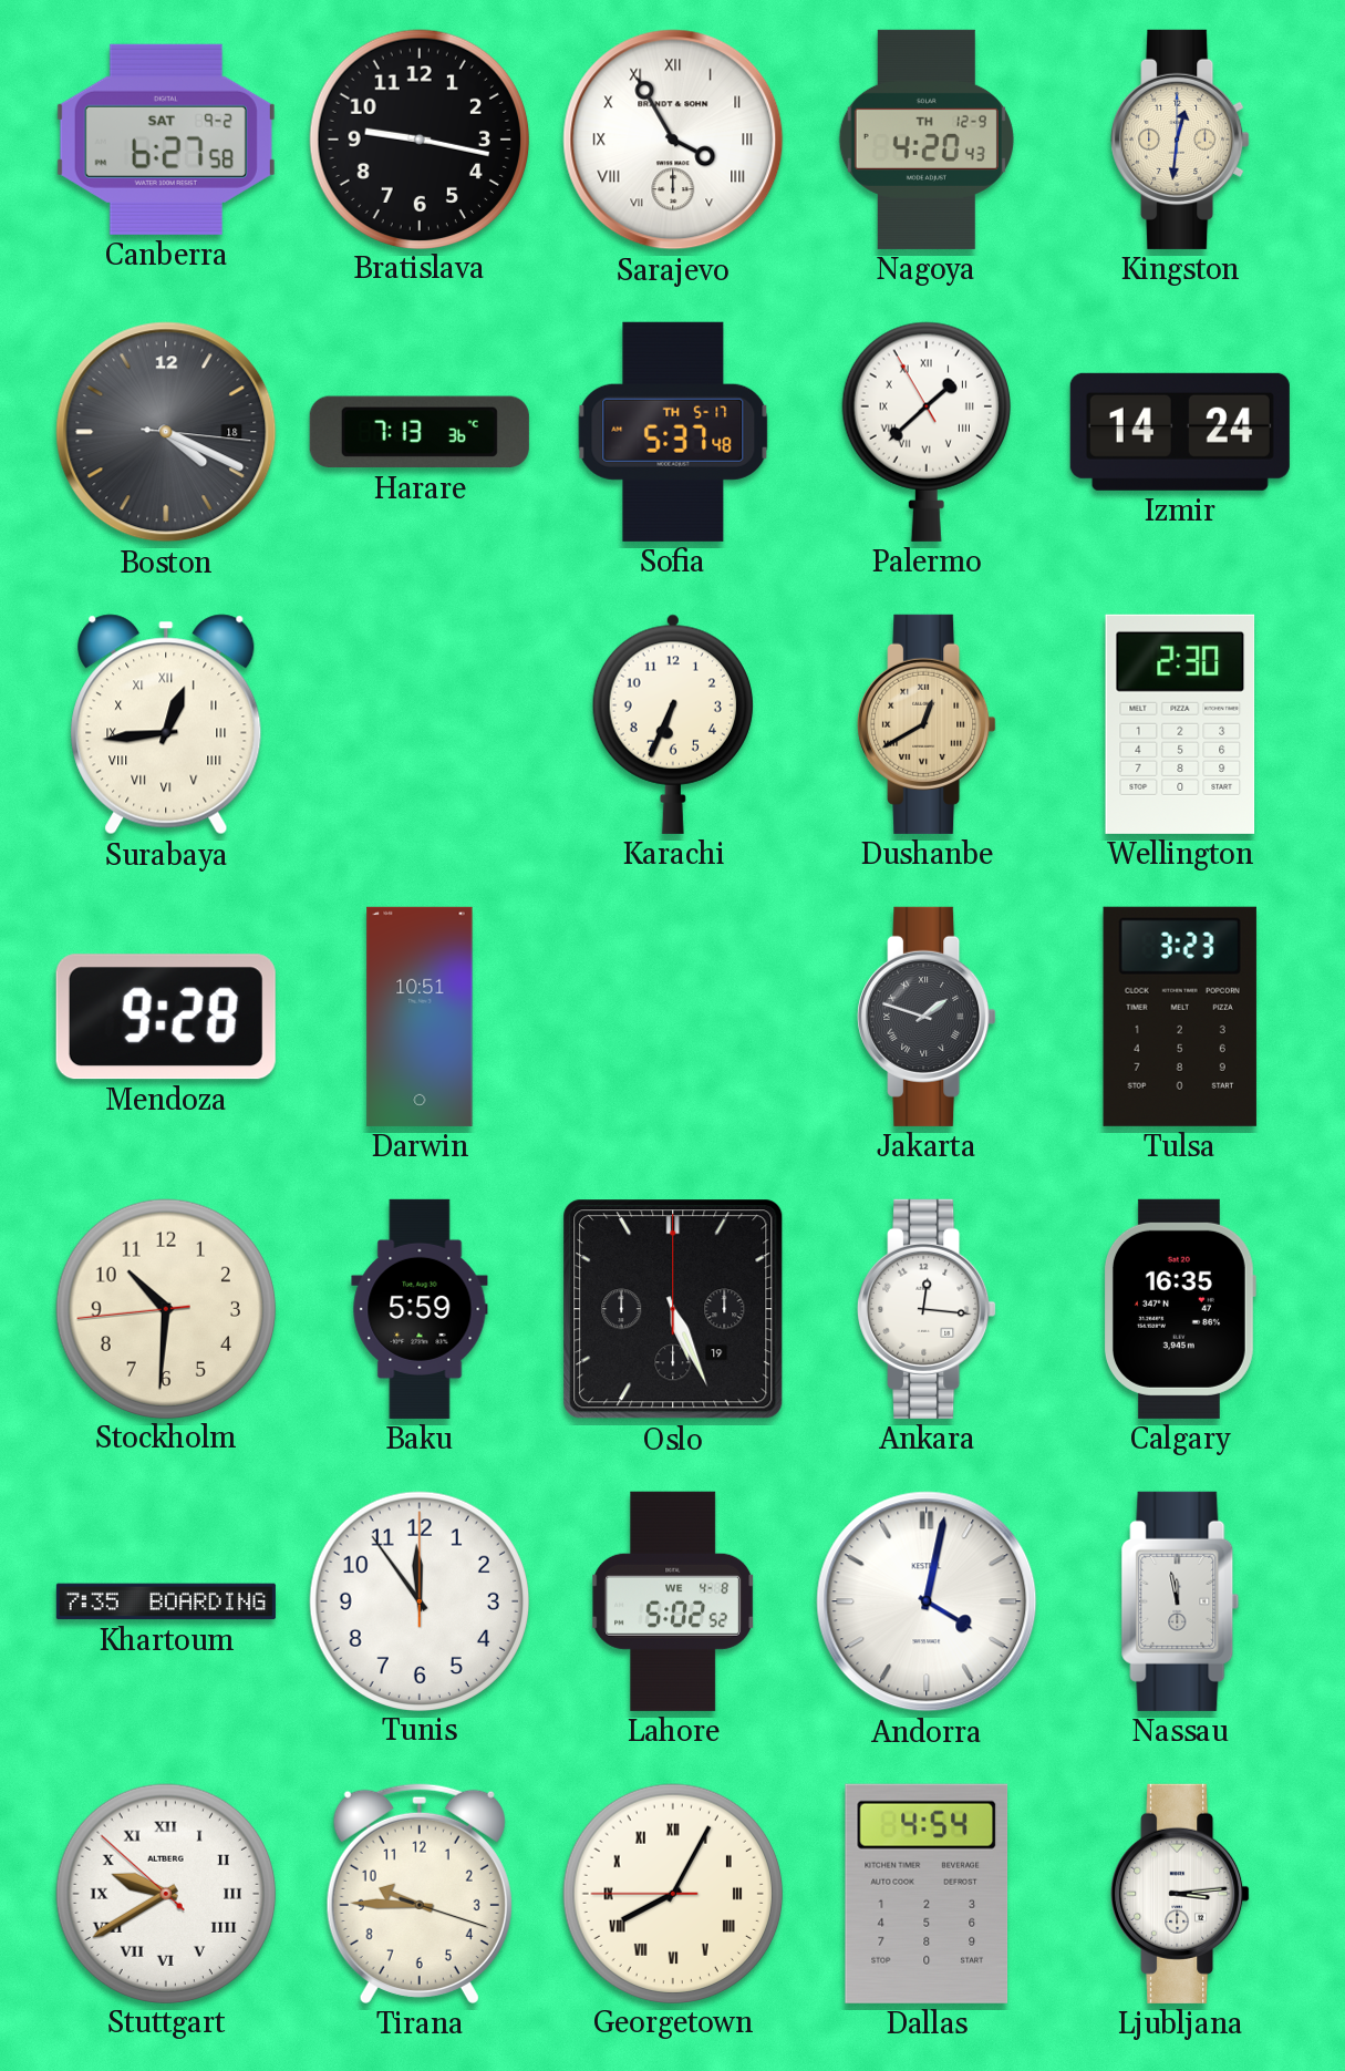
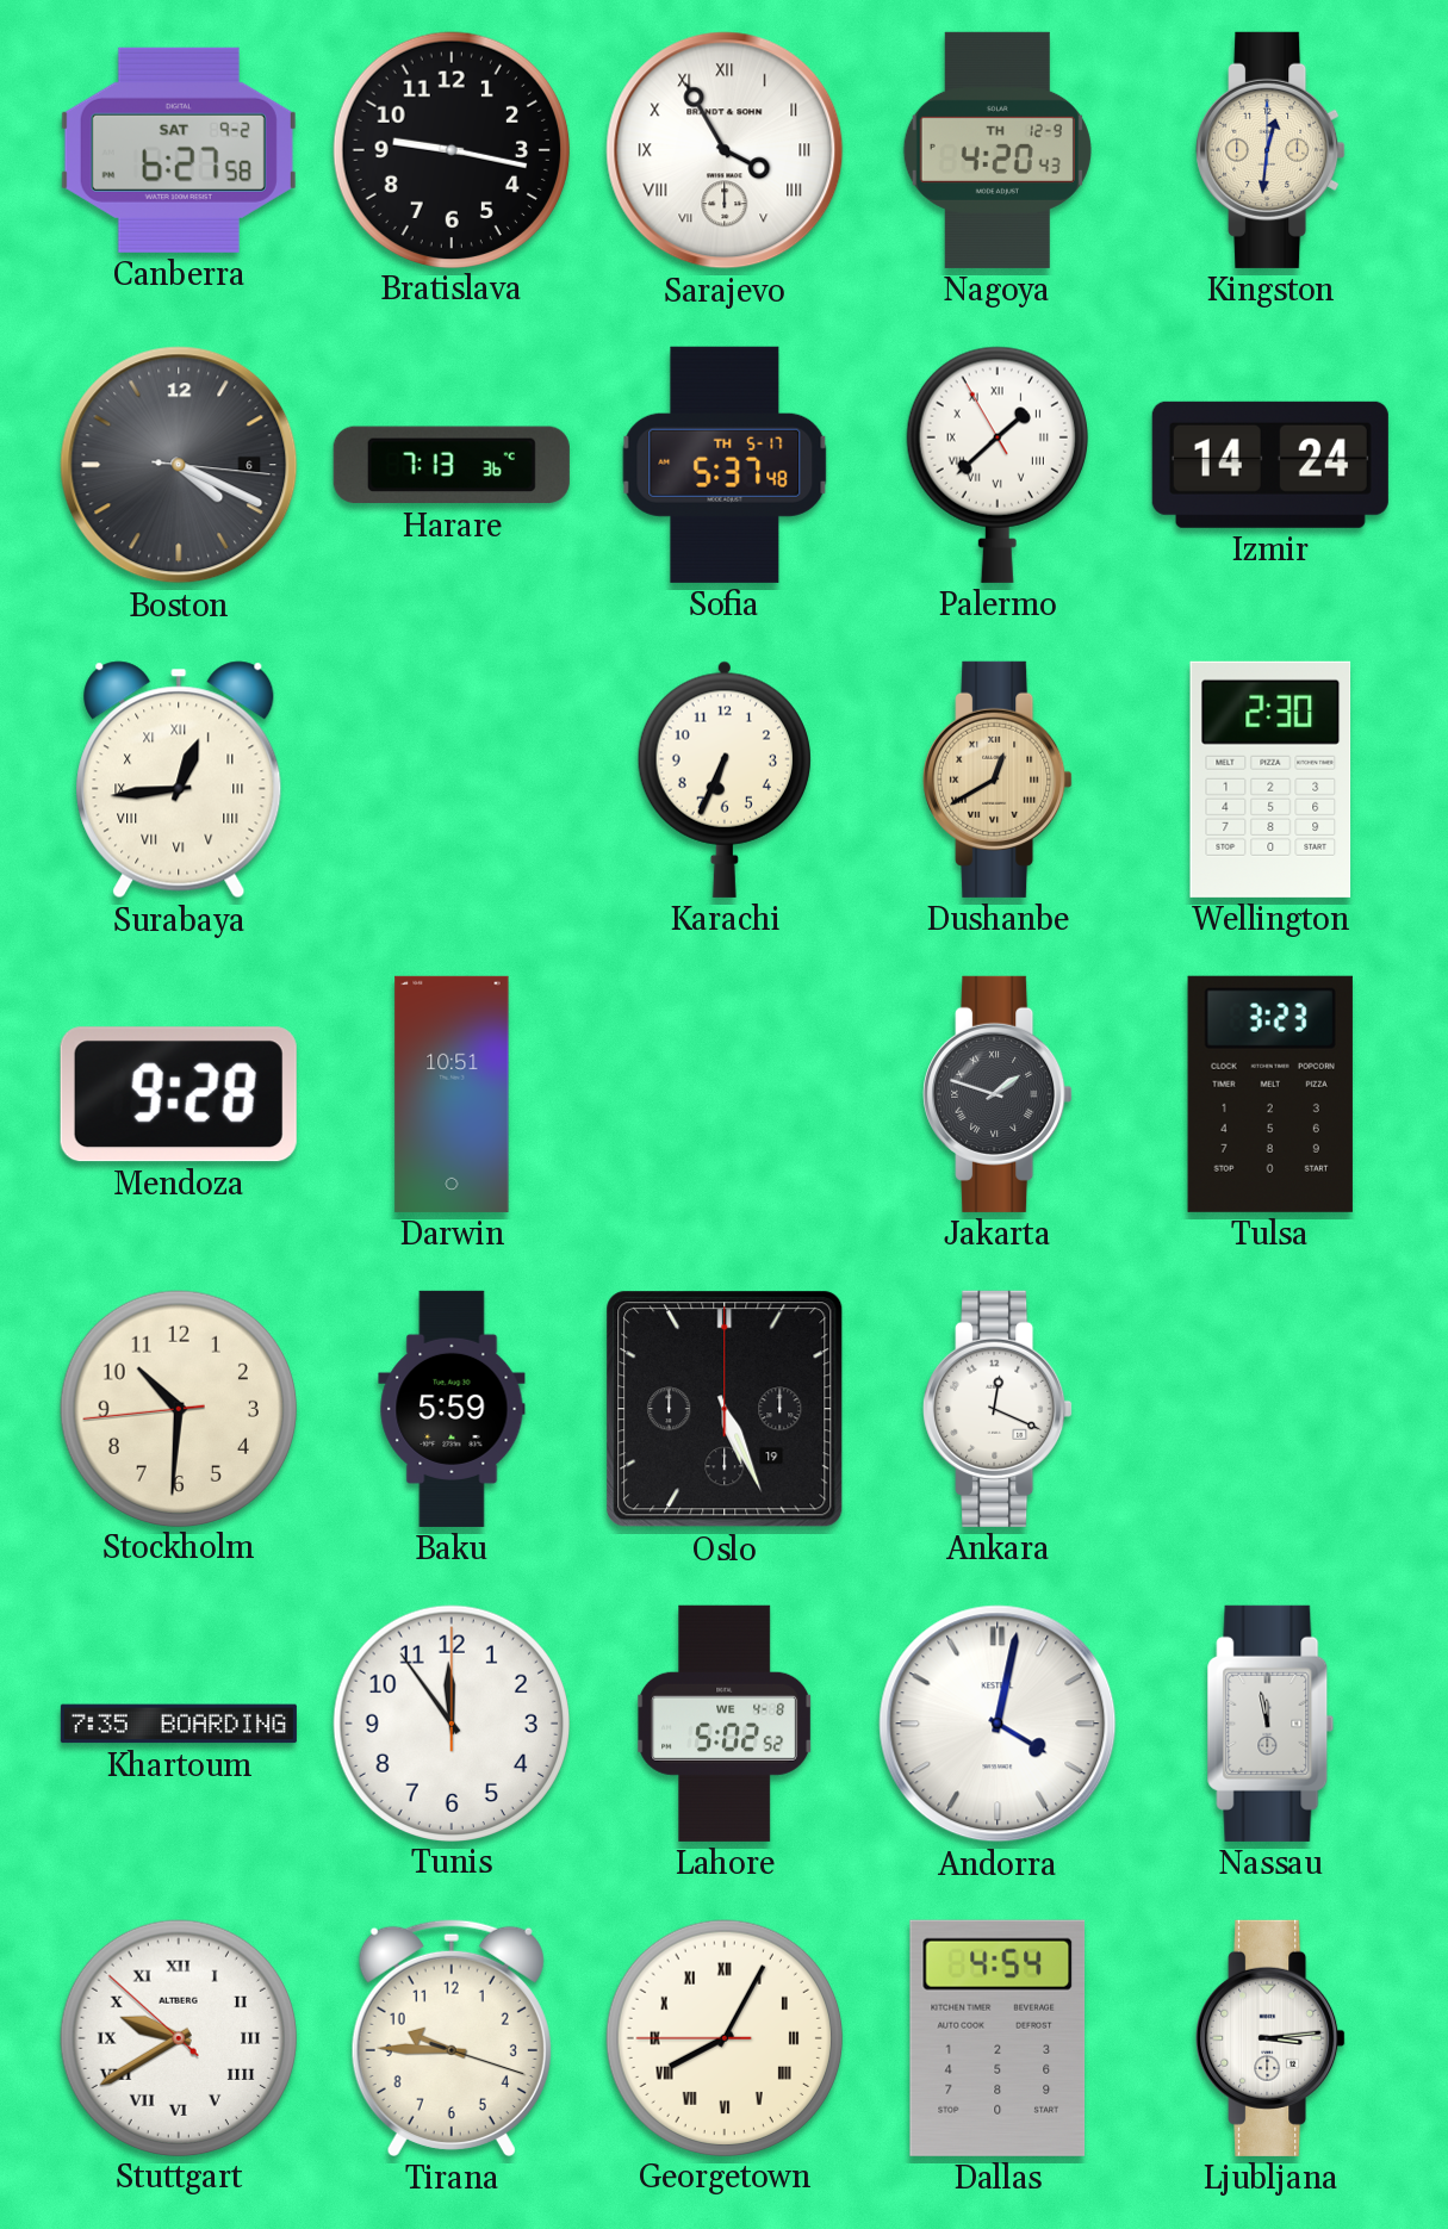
Boston date: 18 -> 6 (179, 465)
Ankara: 12:16 -> 12:19 (998, 1409)
Calgary: 16:35 -> none (1179, 1309)
